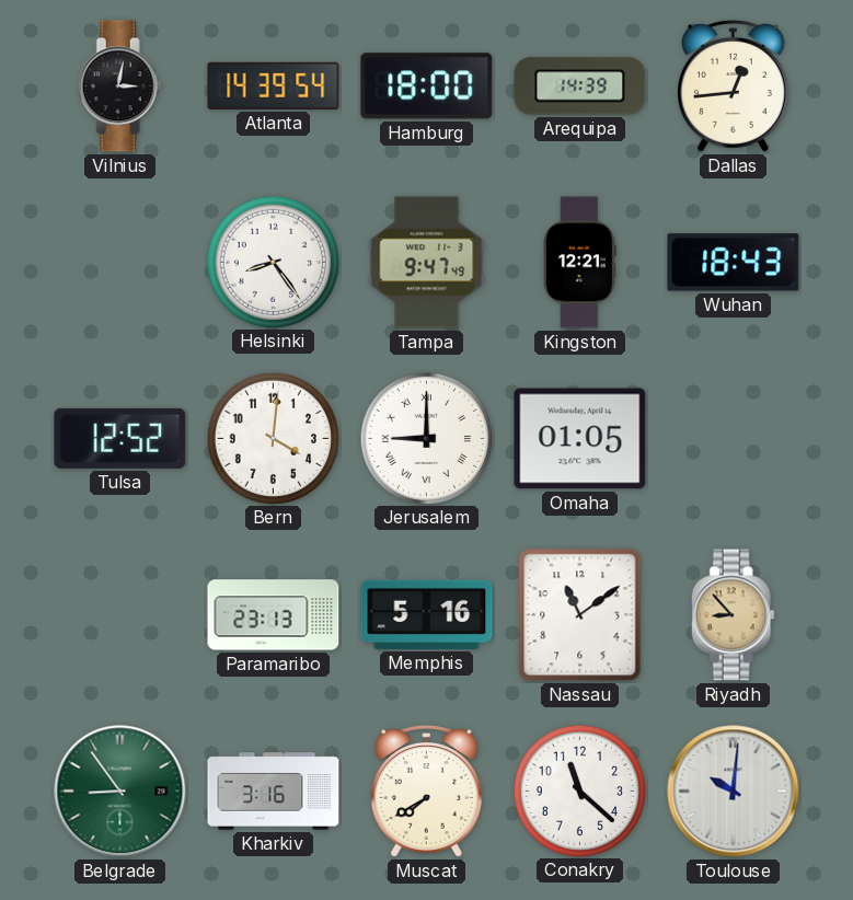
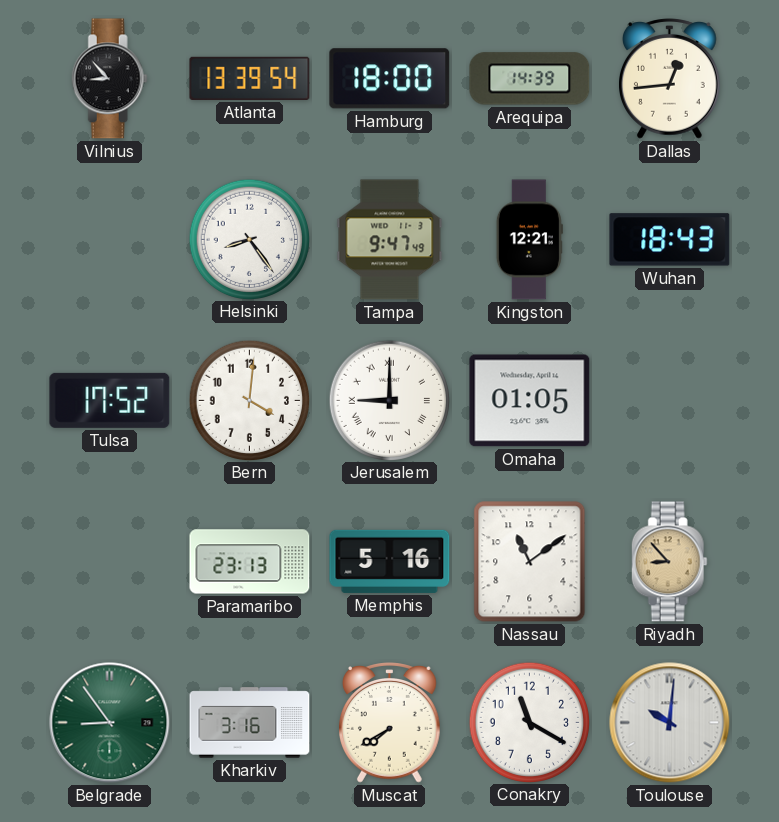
Vilnius: 3:02 -> 8:53 (109, 79)
Atlanta: 14:39 -> 13:39 (250, 78)
Tulsa: 12:52 -> 17:52 (110, 400)
Conakry: 11:22 -> 11:20 (529, 722)
